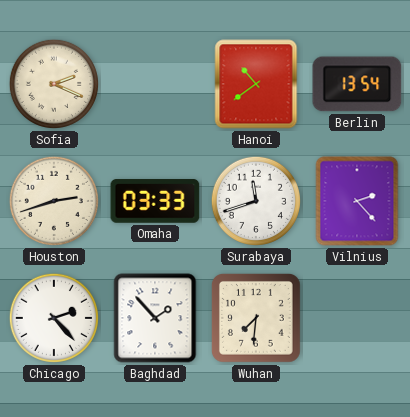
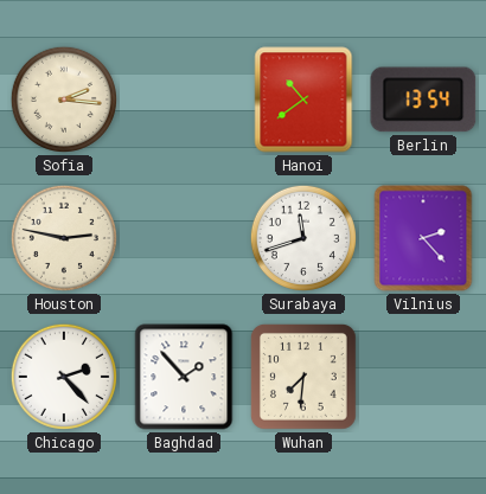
Sofia: 2:19 -> 2:16 (64, 100)
Houston: 2:42 -> 2:47 (64, 238)
Omaha: 03:33 -> none (155, 201)
